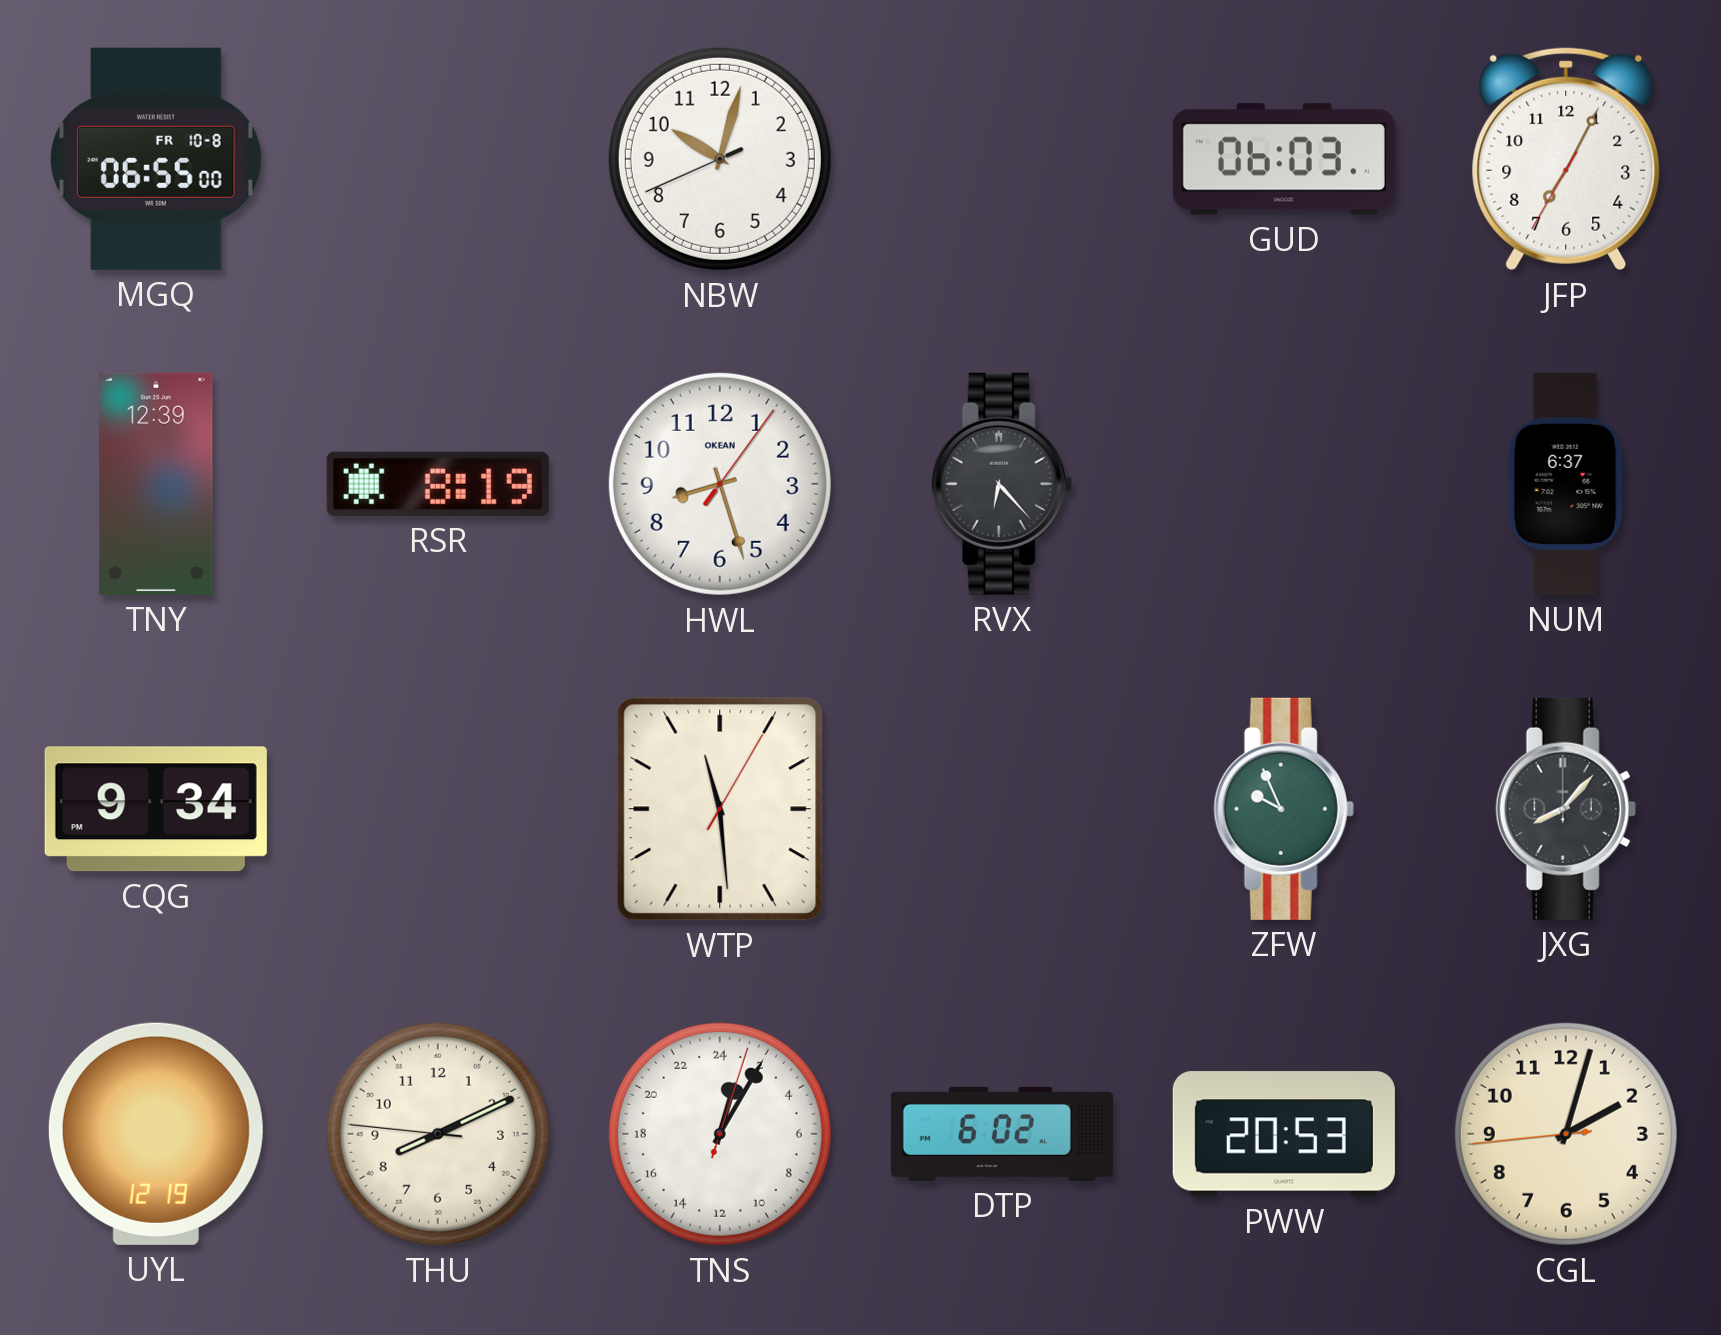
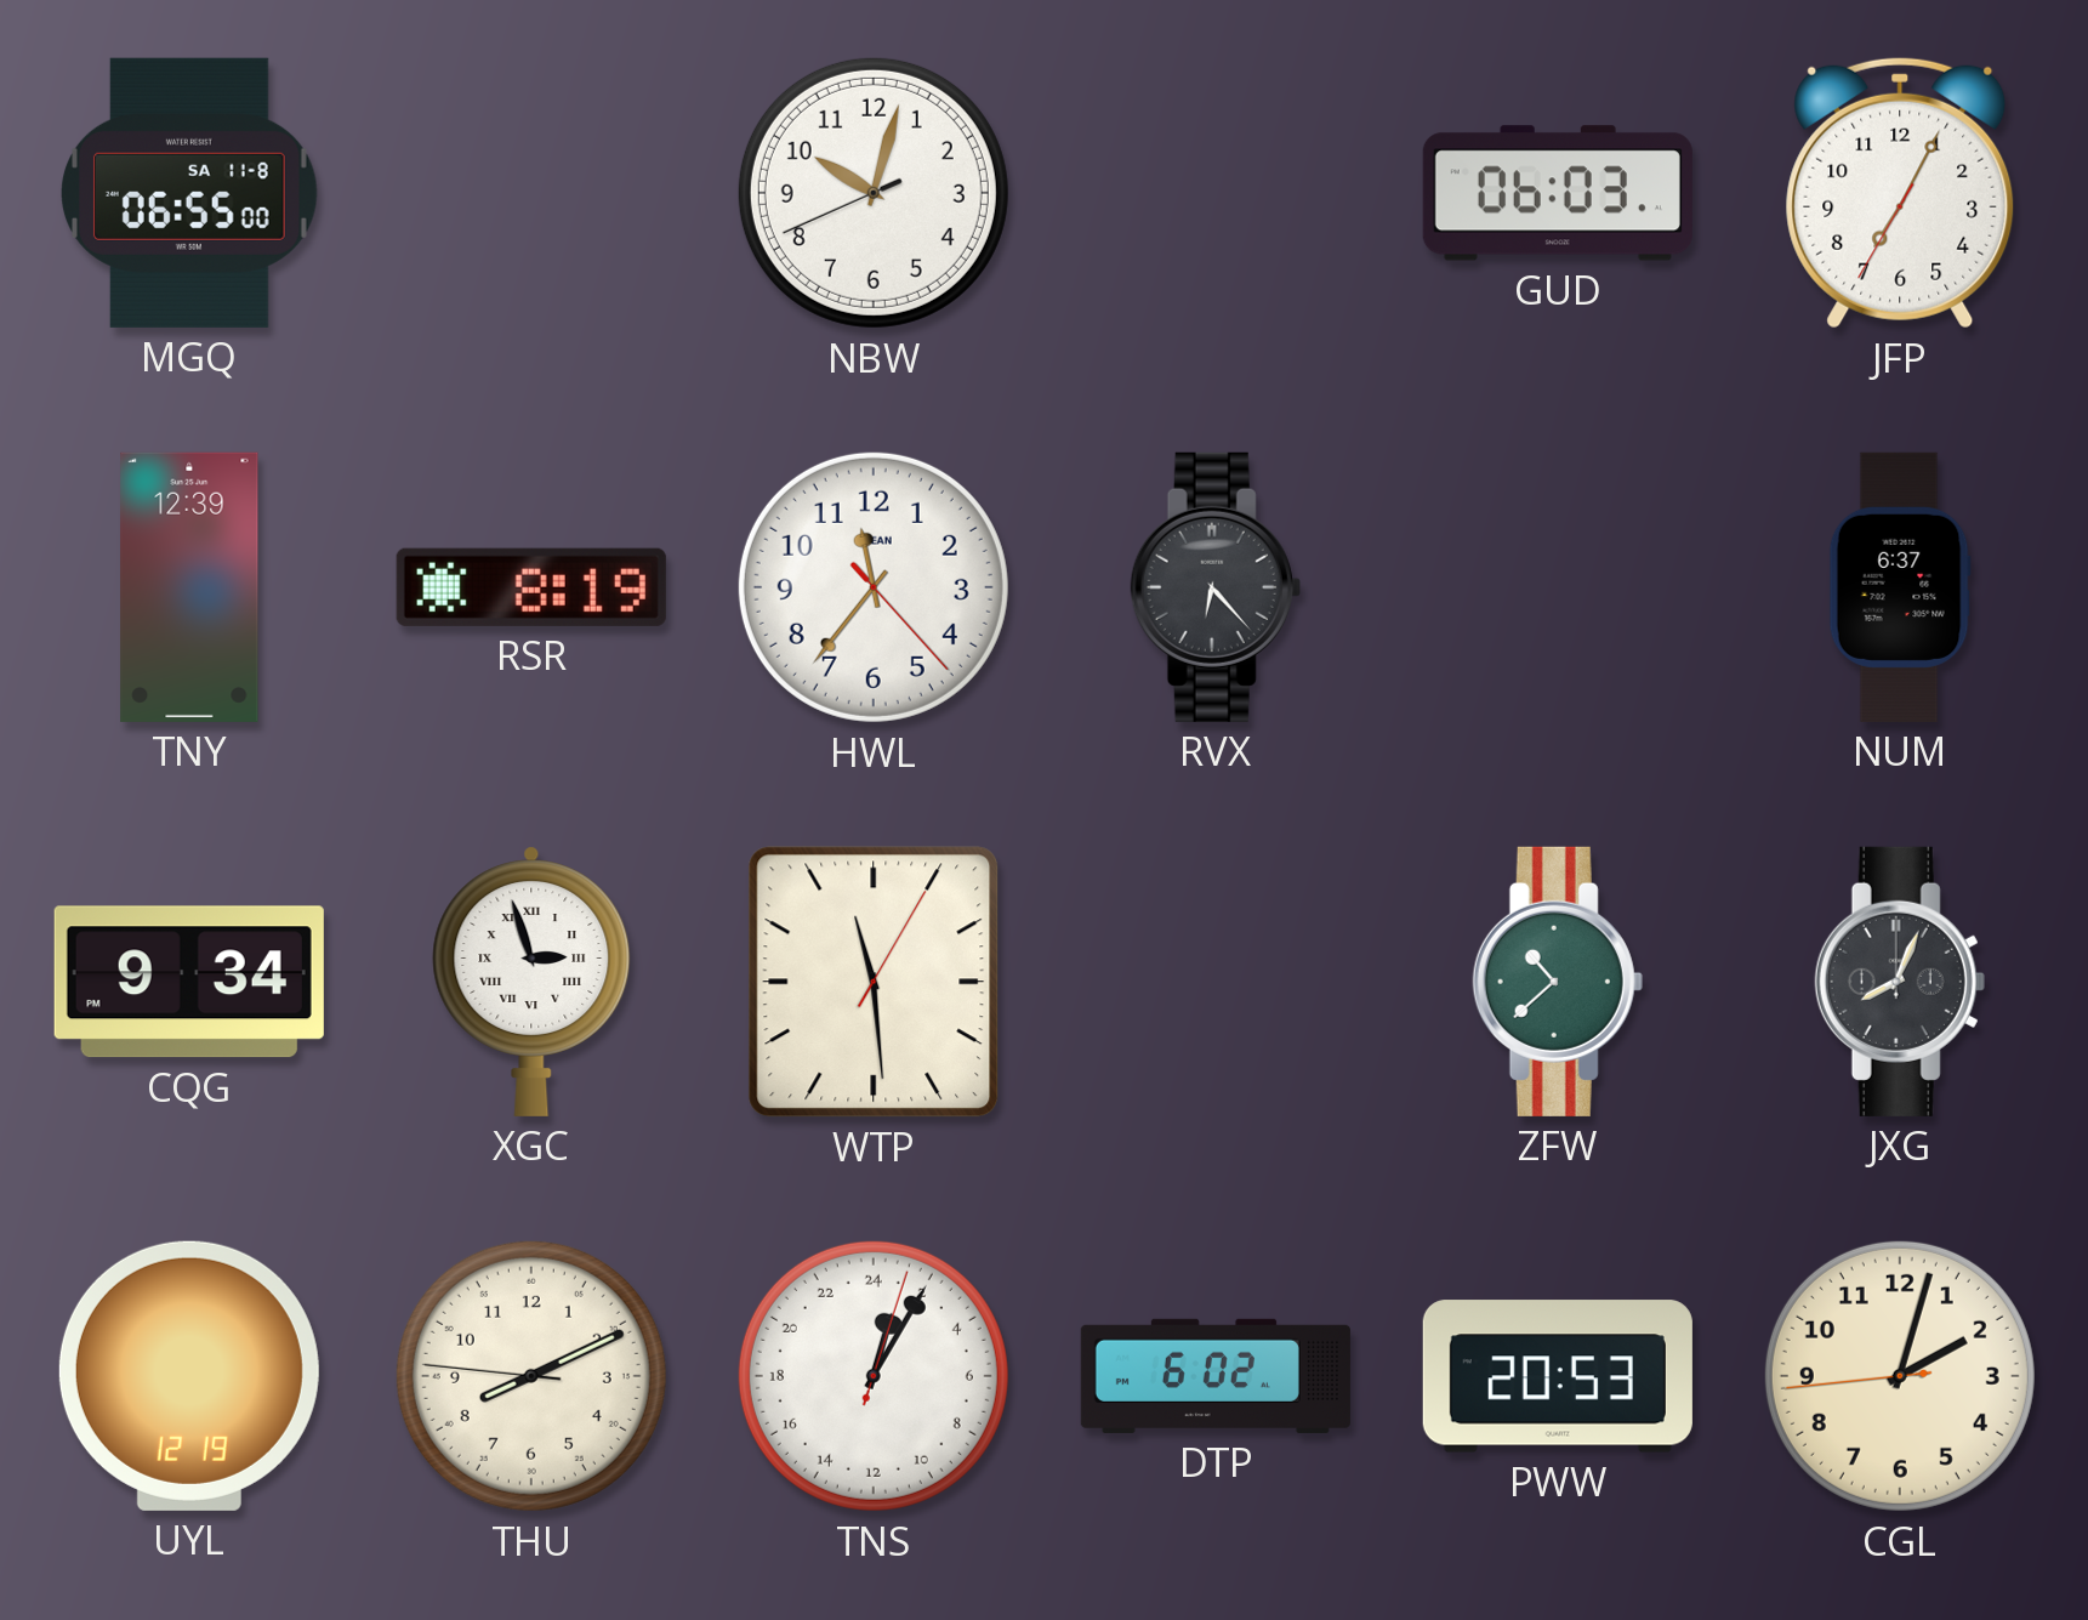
MGQ date: FR 10-8 -> SA 11-8 (190, 193)
HWL: 8:27 -> 11:36 (874, 587)
XGC: none -> 2:57 (531, 982)
ZFW: 9:56 -> 10:38 (1558, 982)
JXG: 8:07 -> 8:04 (1900, 982)
